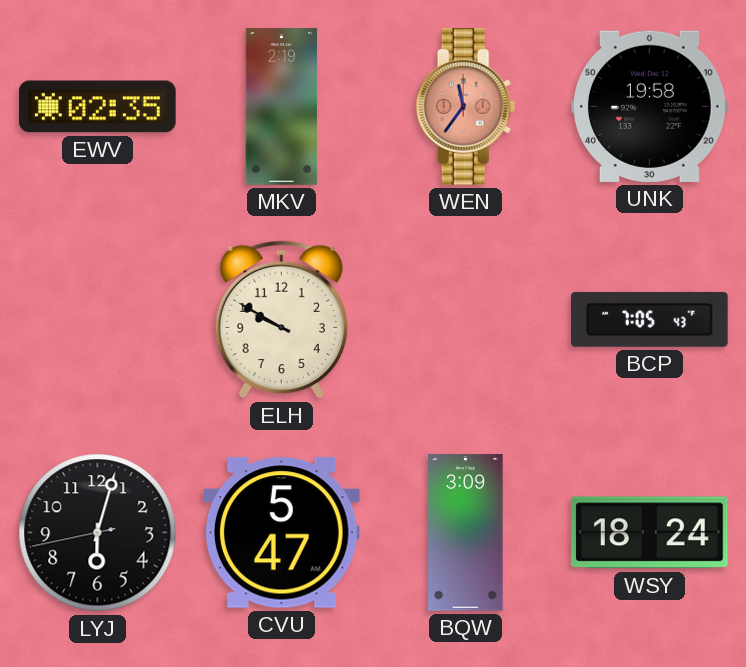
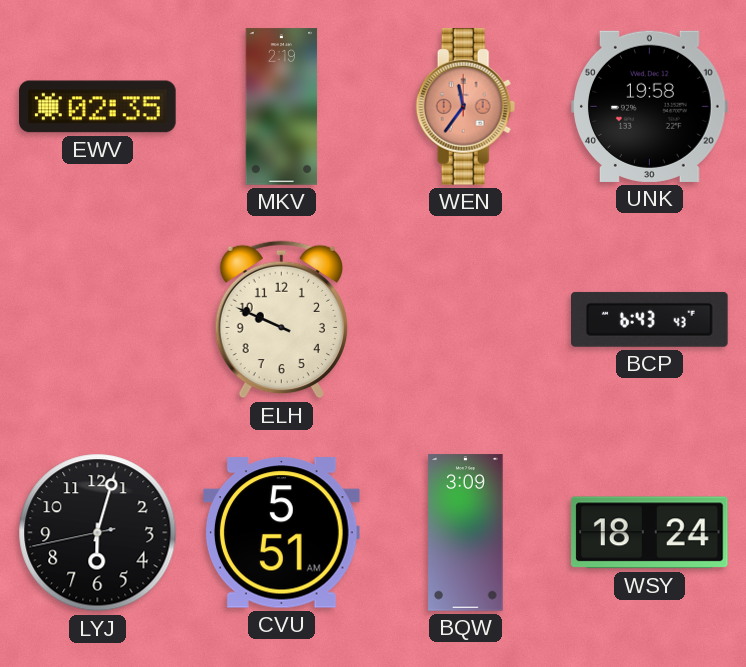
ELH: 9:50 -> 9:49 (281, 320)
BCP: 7:05 -> 6:43 (650, 319)
CVU: 5:47 -> 5:51 (282, 533)
